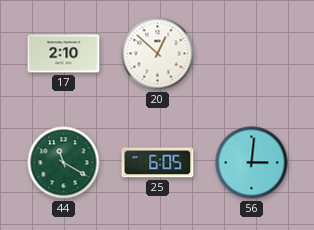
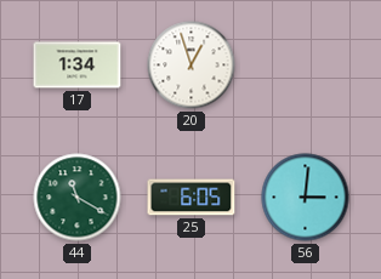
17: 2:10 -> 1:34 (78, 66)
20: 12:52 -> 12:57 (192, 66)
